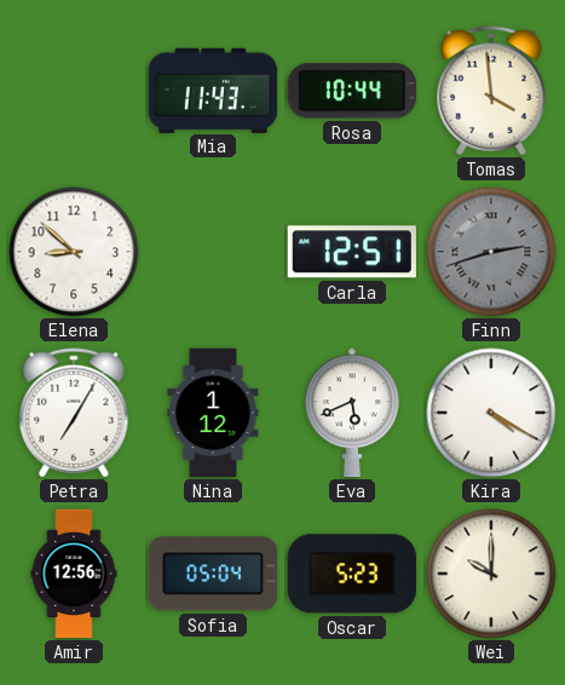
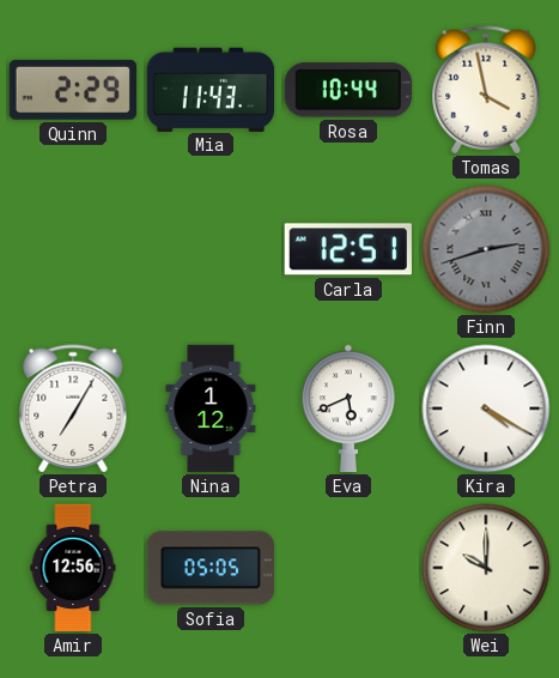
Quinn: none -> 2:29 (73, 90)
Tomas: 3:59 -> 3:58 (486, 90)
Elena: 8:52 -> none (74, 252)
Sofia: 05:04 -> 05:05 (211, 568)
Oscar: 5:23 -> none (351, 574)
